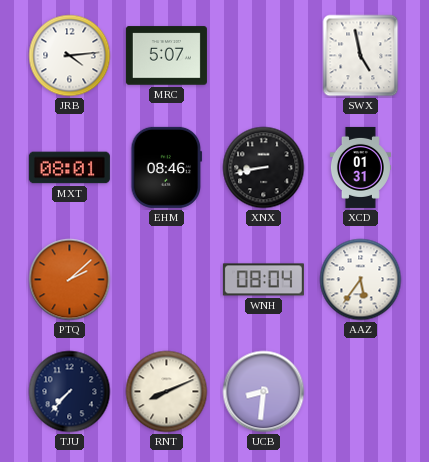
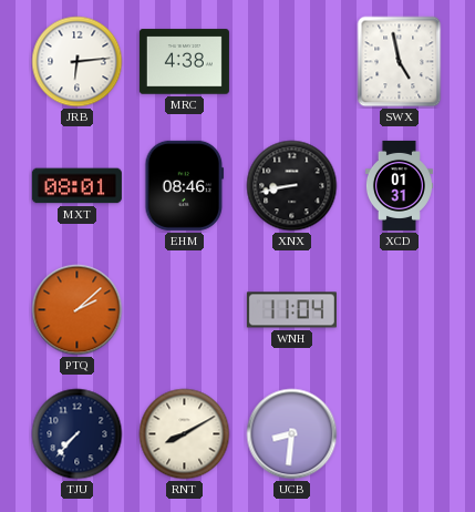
JRB: 4:14 -> 6:14 (78, 62)
MRC: 5:07 -> 4:38 (184, 62)
WNH: 08:04 -> 11:04 (291, 310)
AAZ: 5:36 -> none (361, 280)
RNT: 8:11 -> 8:10 (185, 434)
